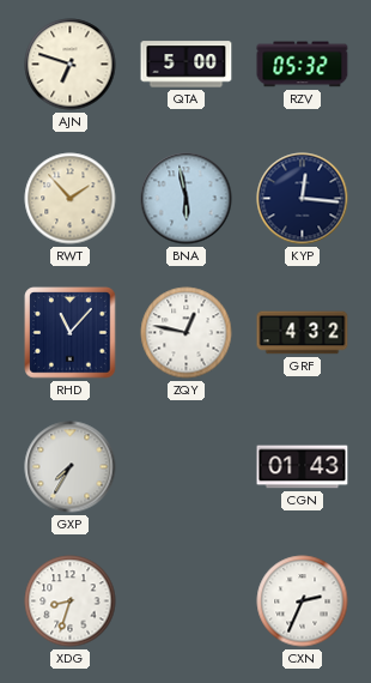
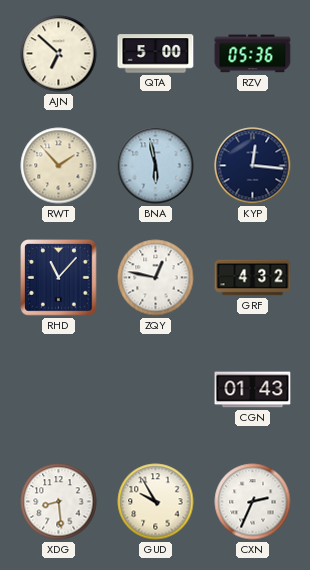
AJN: 6:48 -> 6:52 (59, 54)
RZV: 05:32 -> 05:36 (253, 54)
GXP: 7:35 -> none (71, 467)
XDG: 8:33 -> 8:29 (59, 502)
GUD: none -> 9:55 (156, 502)
